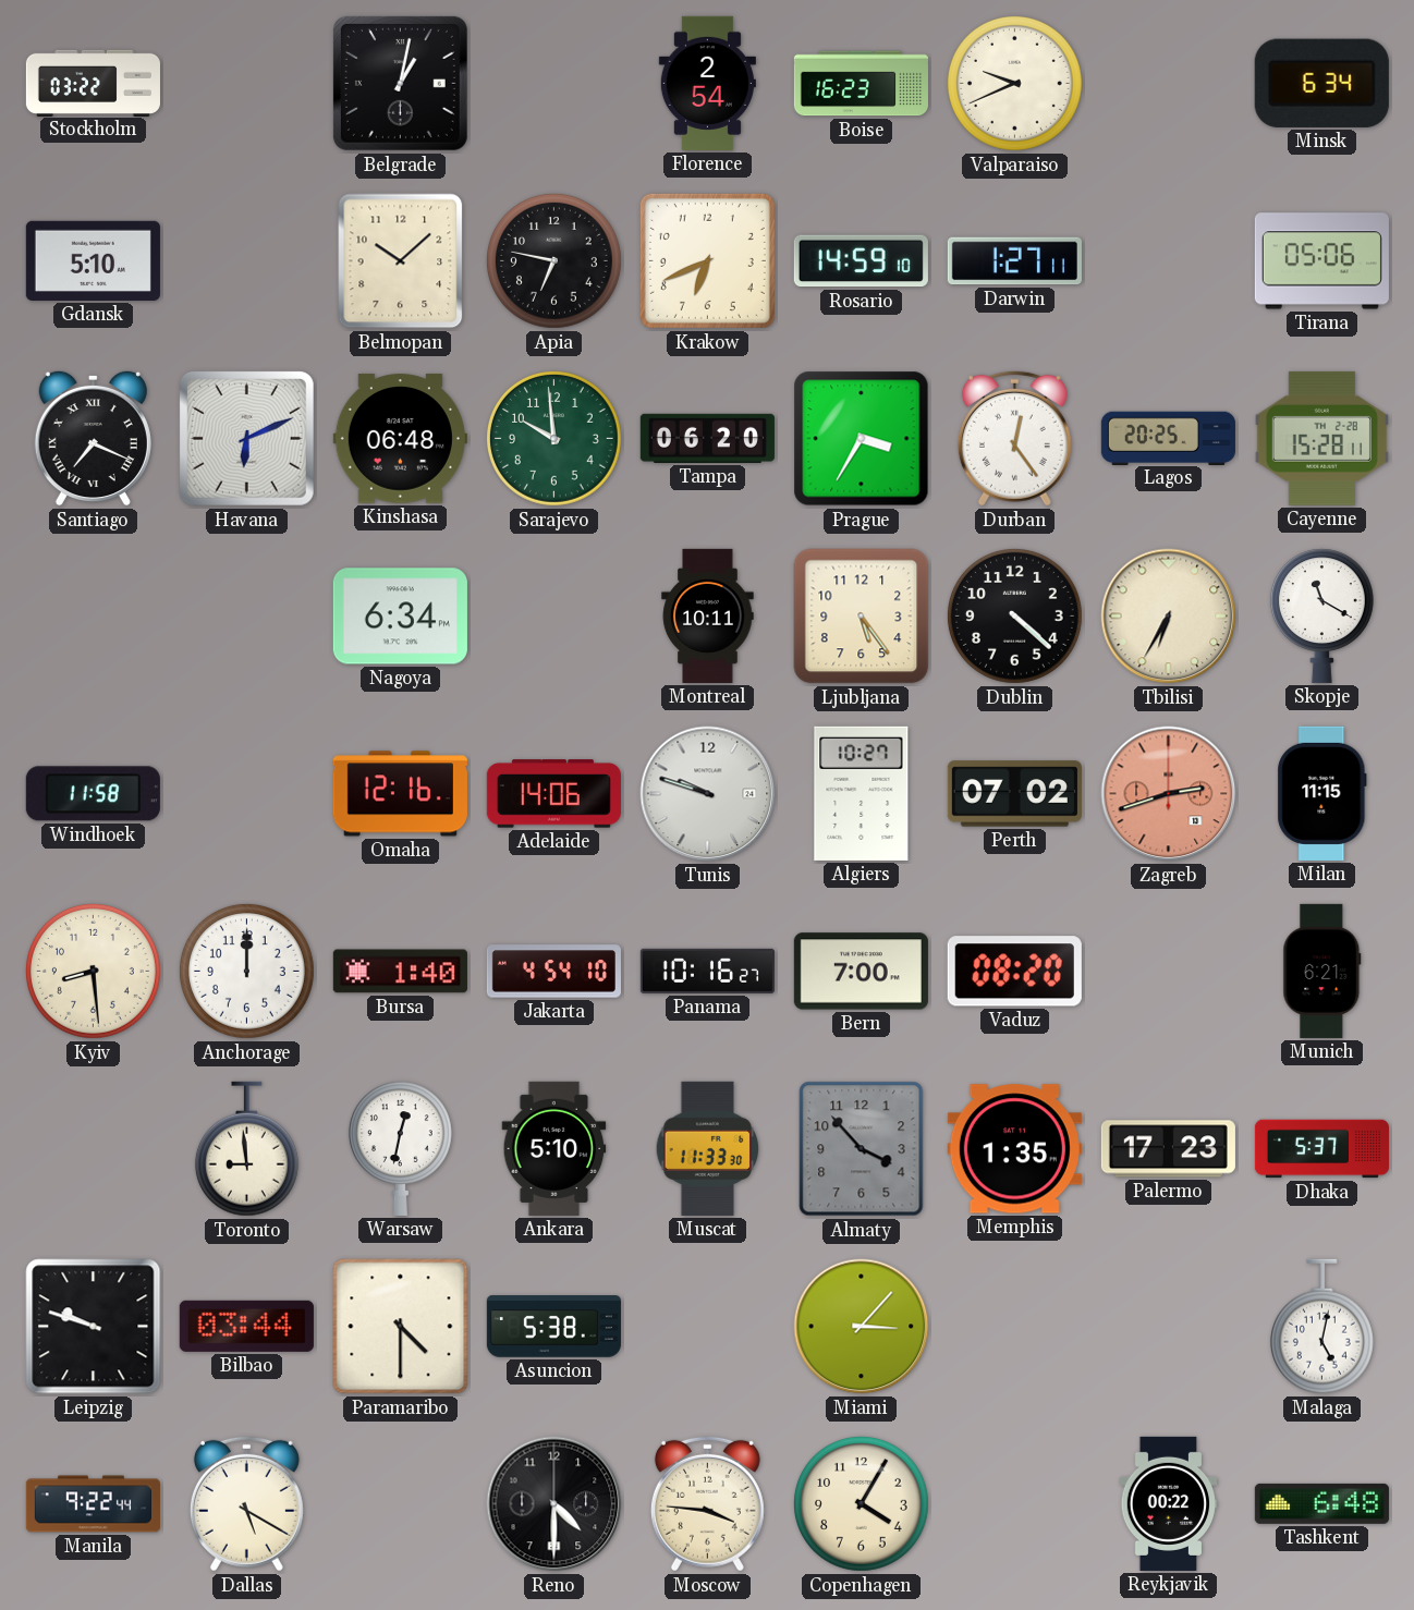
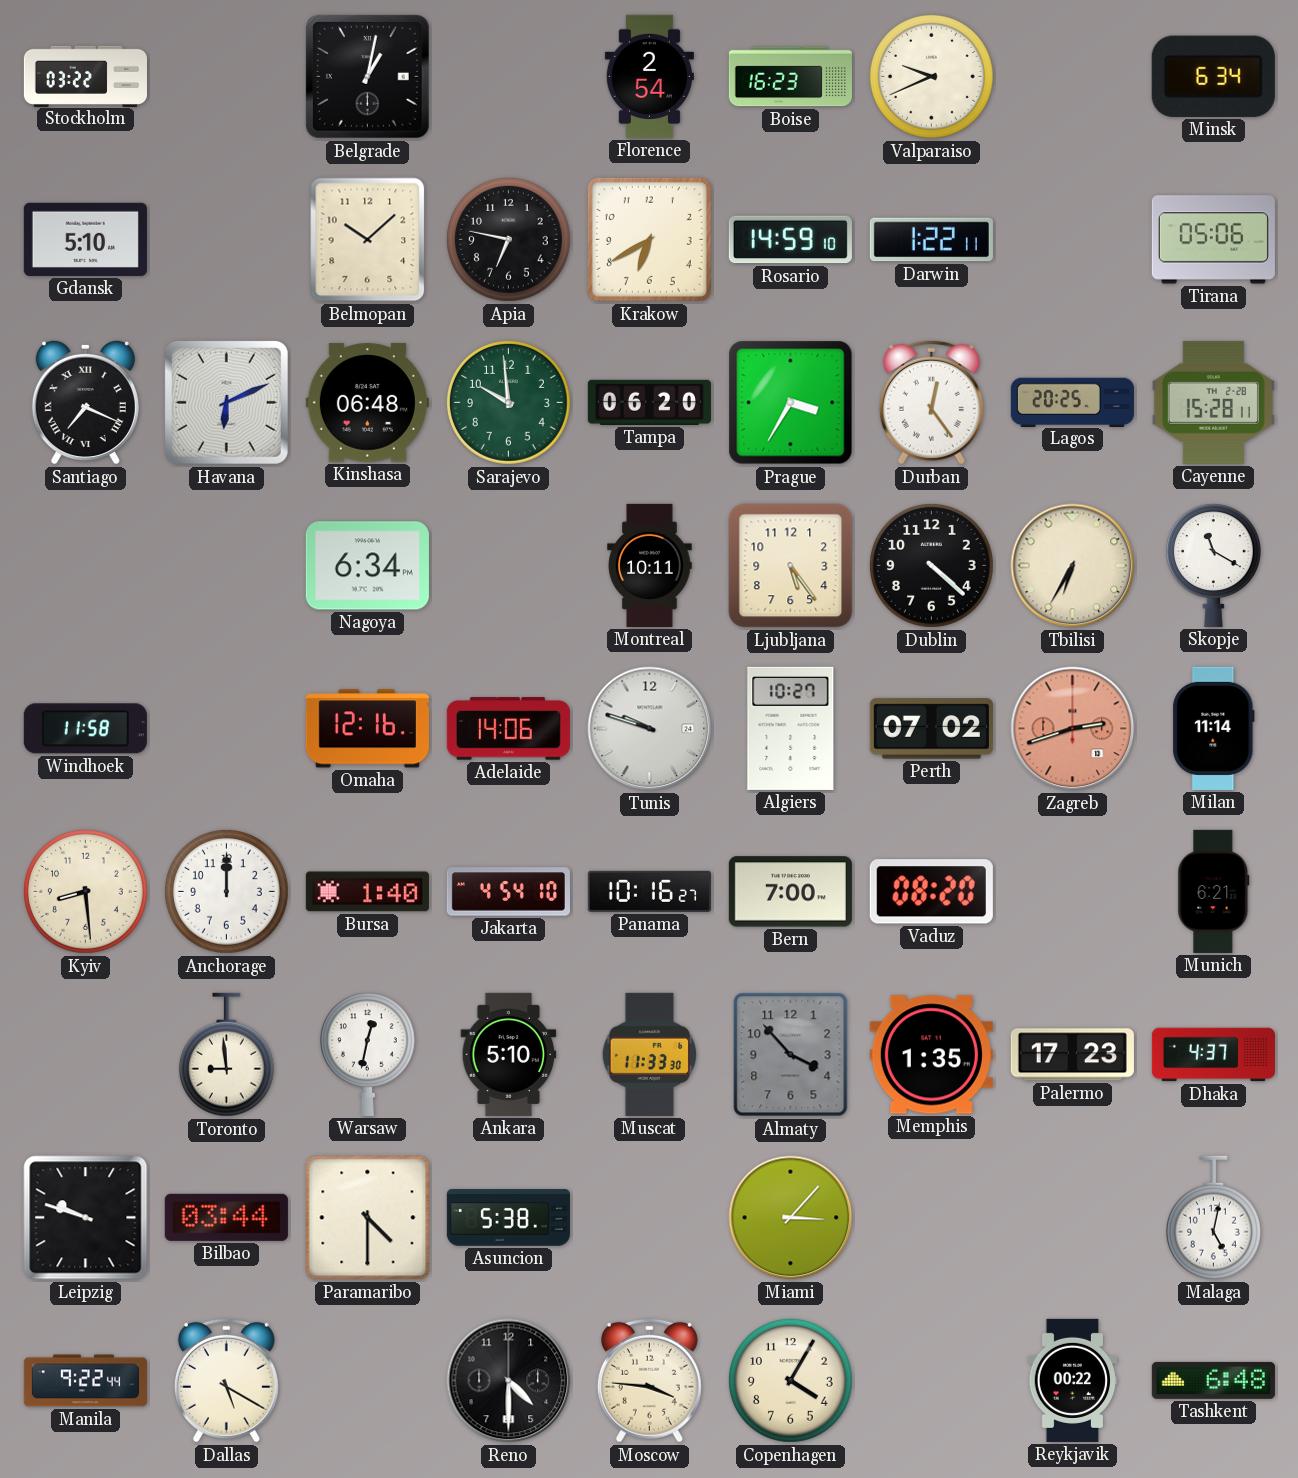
Krakow: 6:41 -> 6:40 (649, 239)
Darwin: 1:27 -> 1:22 (931, 240)
Milan: 11:15 -> 11:14 (1214, 728)
Dhaka: 5:37 -> 4:37 (1213, 1055)
